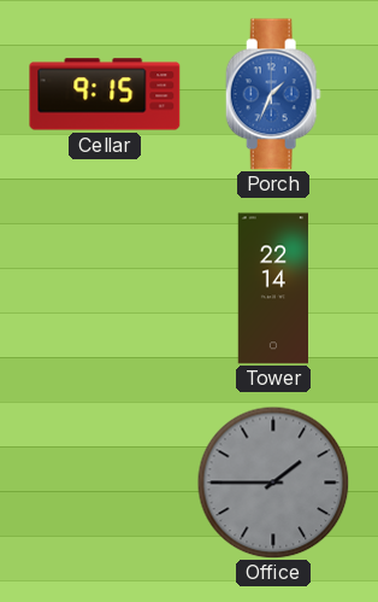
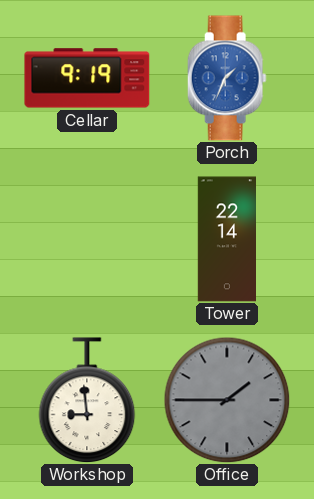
Cellar: 9:15 -> 9:19 (87, 78)
Workshop: none -> 8:59 (87, 400)
